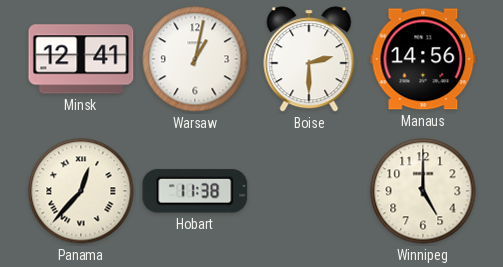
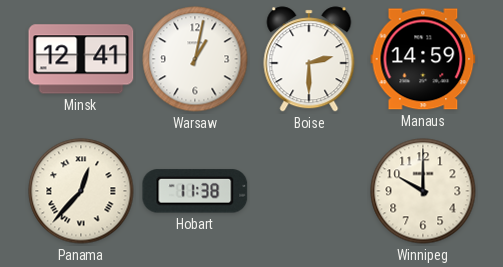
Manaus: 14:56 -> 14:59 (423, 59)
Winnipeg: 5:00 -> 10:00 (423, 191)
